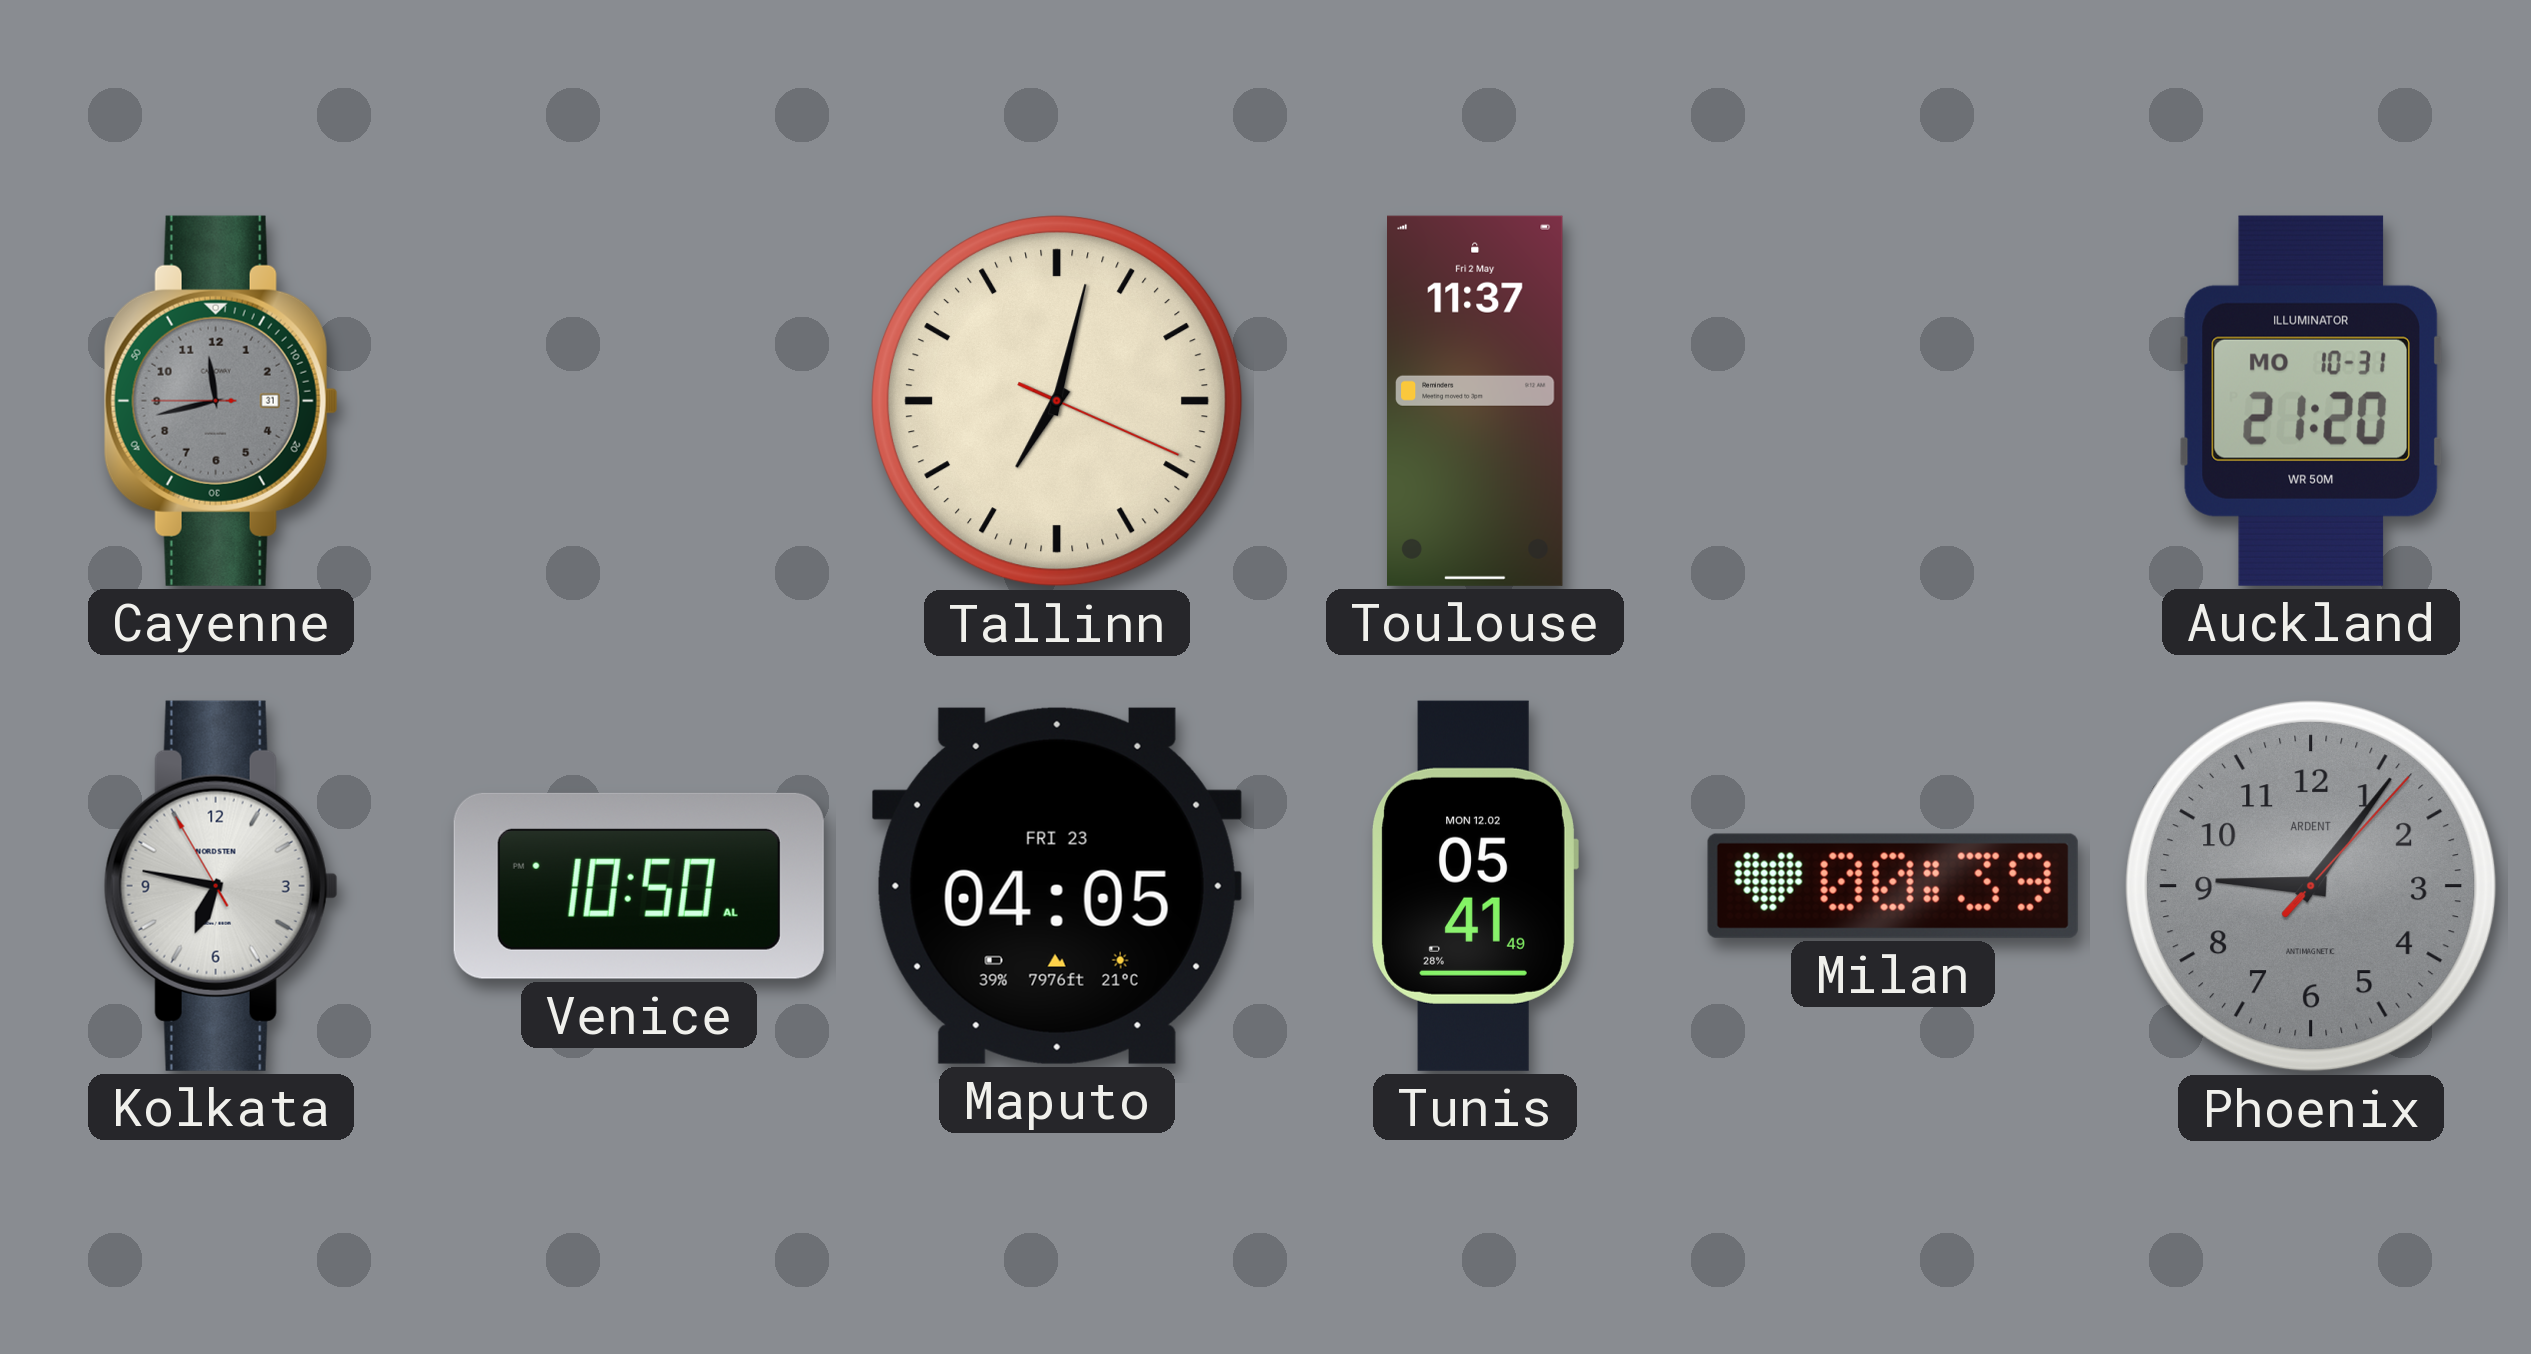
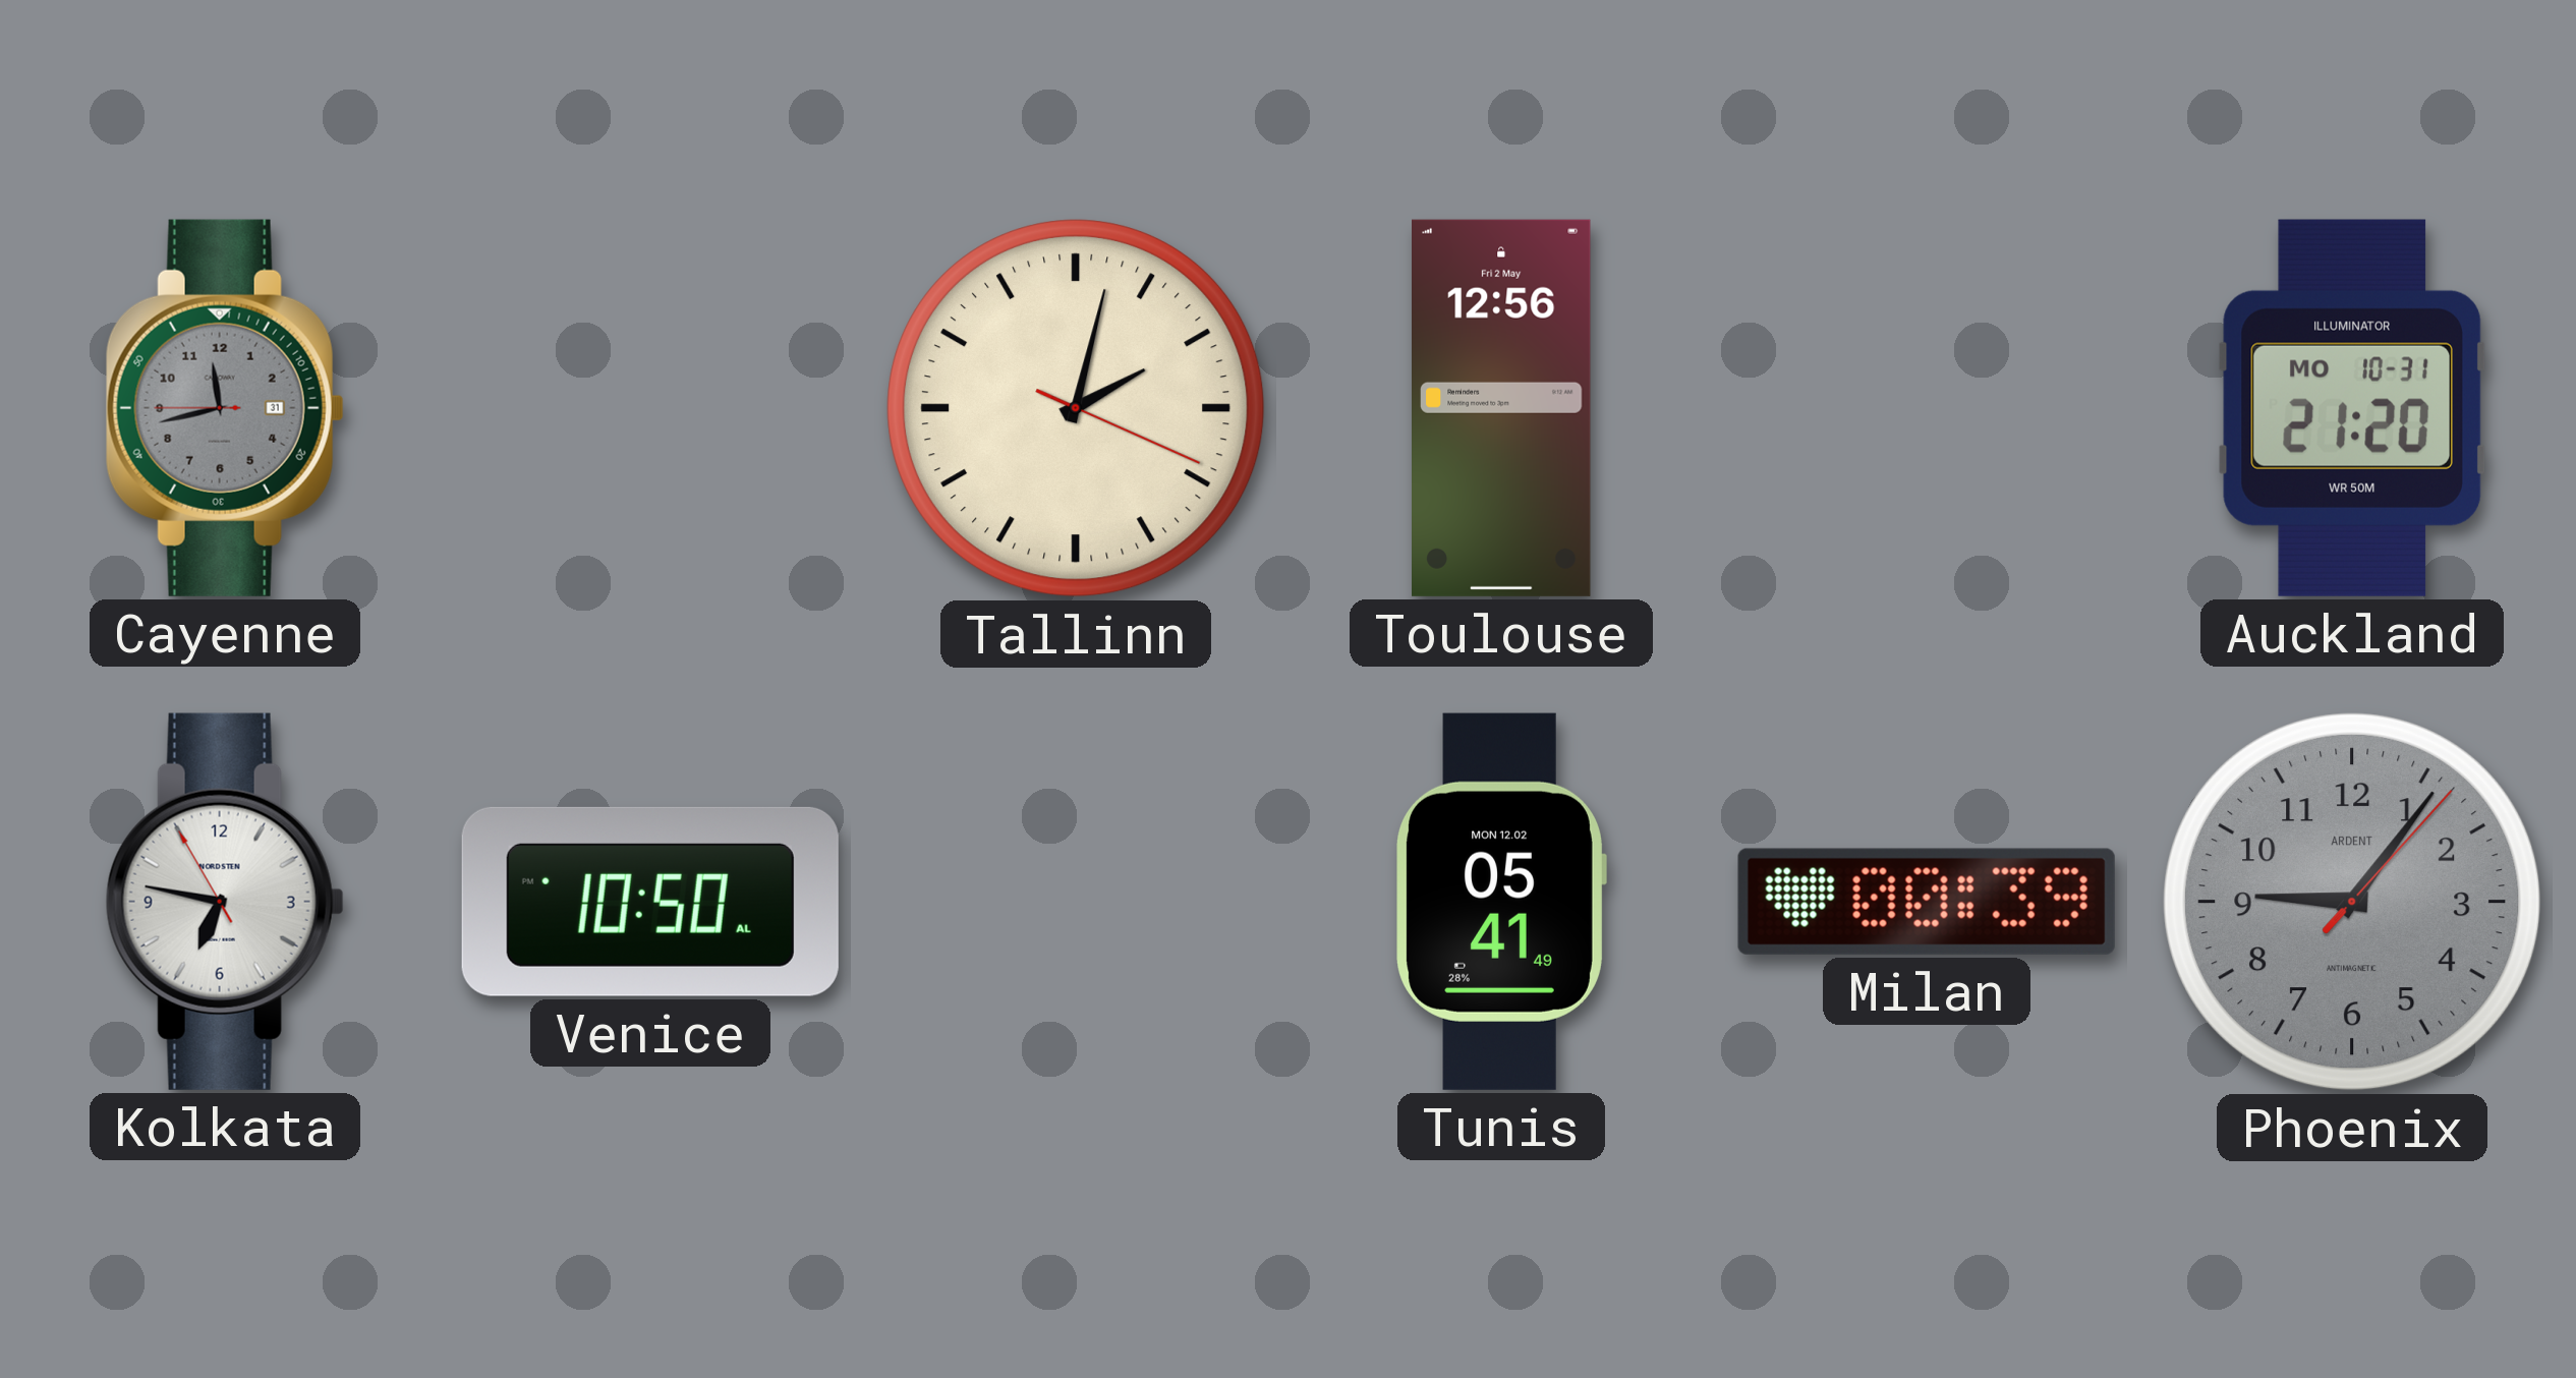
Tallinn: 7:02 -> 2:02 (1076, 408)
Toulouse: 11:37 -> 12:56 (1502, 408)
Maputo: 04:05 -> none (1057, 886)
